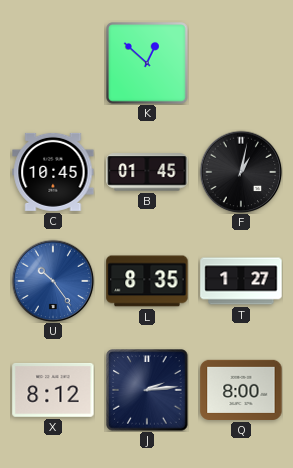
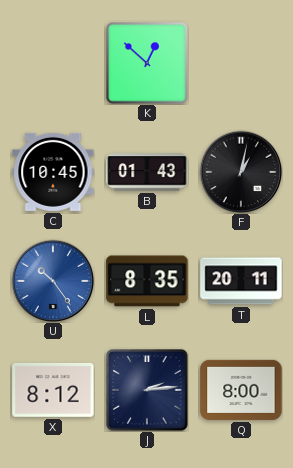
B: 01:45 -> 01:43 (147, 172)
T: 1:27 -> 20:11 (241, 281)
